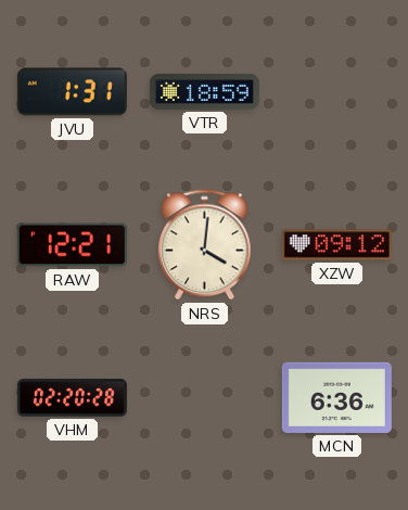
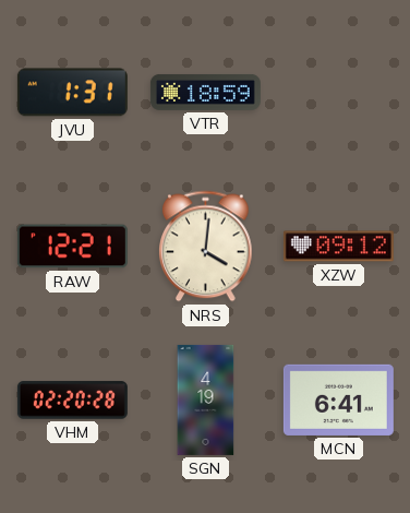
SGN: none -> 4:19 (206, 399)
MCN: 6:36 -> 6:41 (338, 399)
